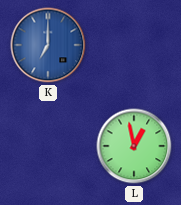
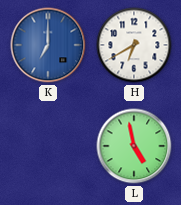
H: none -> 6:40 (134, 45)
L: 12:58 -> 4:58 (134, 146)
